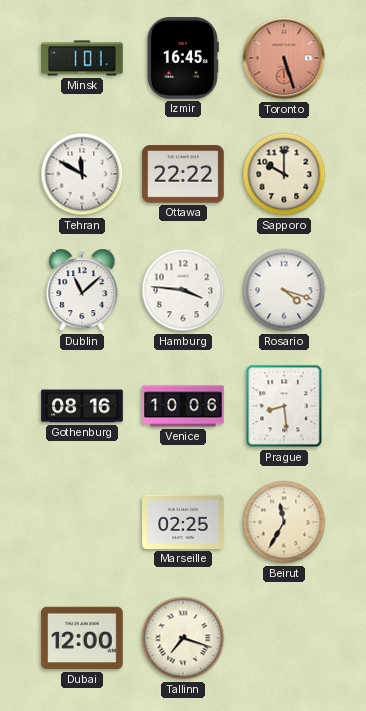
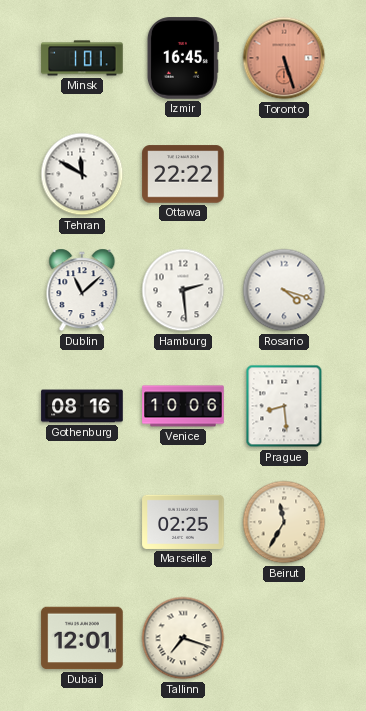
Sapporo: 10:00 -> none (284, 174)
Hamburg: 3:46 -> 2:29 (183, 290)
Dubai: 12:00 -> 12:01 (82, 638)
